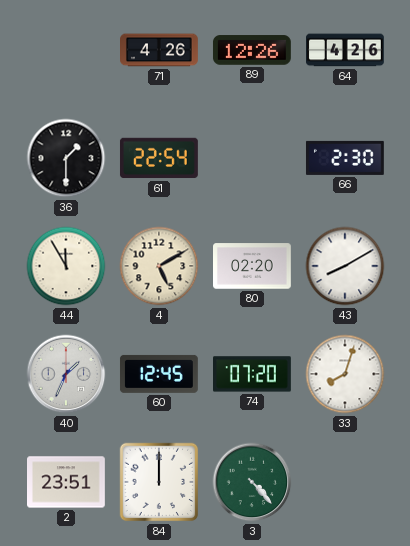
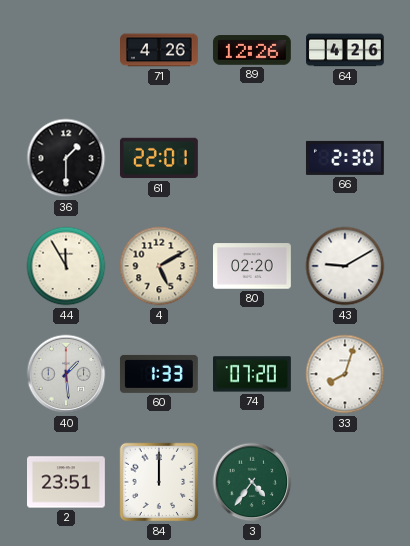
61: 22:54 -> 22:01 (159, 158)
43: 8:10 -> 9:10 (345, 266)
40: 1:34 -> 1:29 (66, 374)
60: 12:45 -> 1:33 (159, 374)
3: 4:23 -> 4:36 (252, 482)
